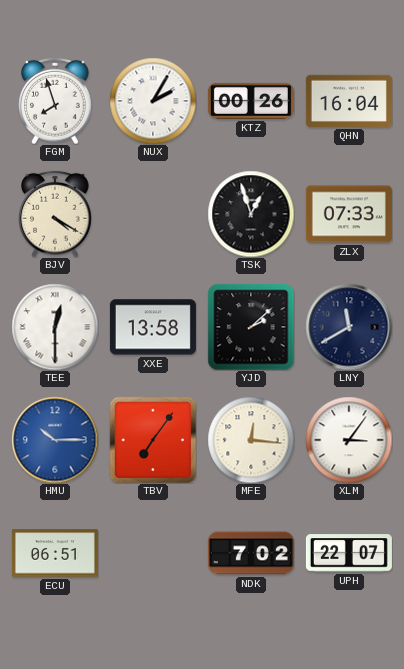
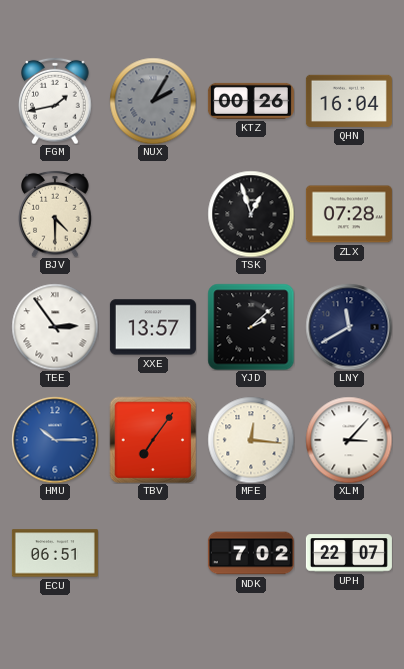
FGM: 7:57 -> 1:43 (55, 101)
NUX dial: white -> grey (153, 101)
BJV: 4:20 -> 4:30 (55, 214)
ZLX: 07:33 -> 07:28 (349, 214)
TEE: 12:30 -> 2:54 (55, 327)
XXE: 13:58 -> 13:57 (153, 327)
XLM: 3:06 -> 3:07 (349, 440)
